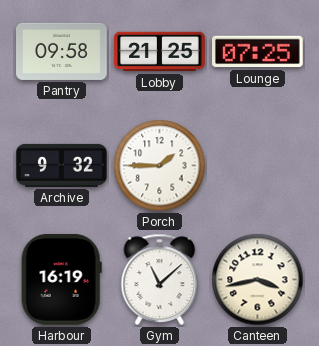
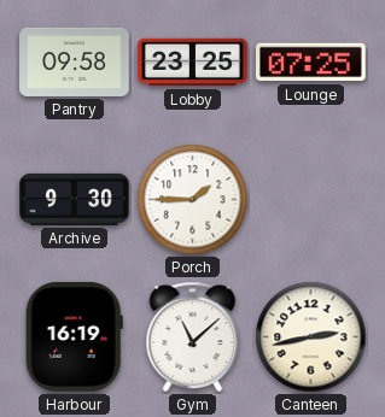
Lobby: 21:25 -> 23:25 (193, 63)
Archive: 9:32 -> 9:30 (75, 199)
Canteen: 3:43 -> 2:43 (311, 337)
